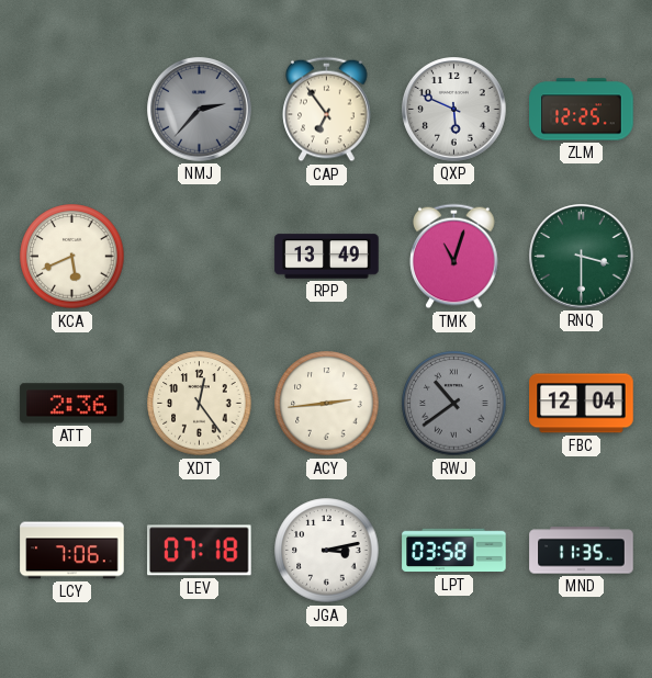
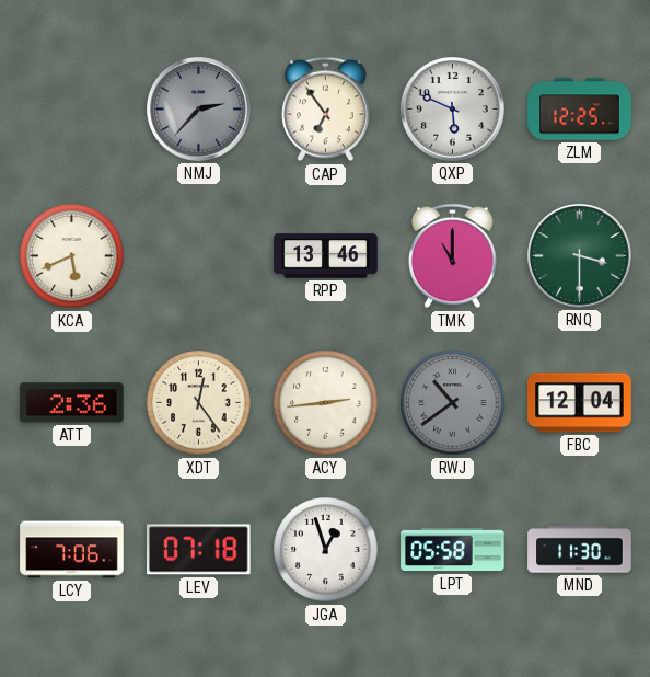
RPP: 13:49 -> 13:46 (326, 256)
TMK: 11:03 -> 11:00 (453, 256)
JGA: 3:13 -> 12:57 (326, 550)
LPT: 03:58 -> 05:58 (453, 550)
MND: 11:35 -> 11:30 (580, 550)
